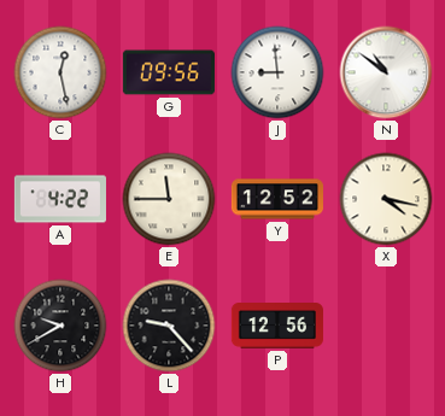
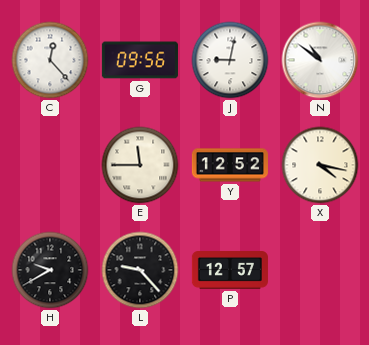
C: 12:28 -> 12:23 (50, 60)
J: 8:59 -> 9:02 (230, 60)
A: 4:22 -> none (60, 199)
P: 12:56 -> 12:57 (230, 271)
